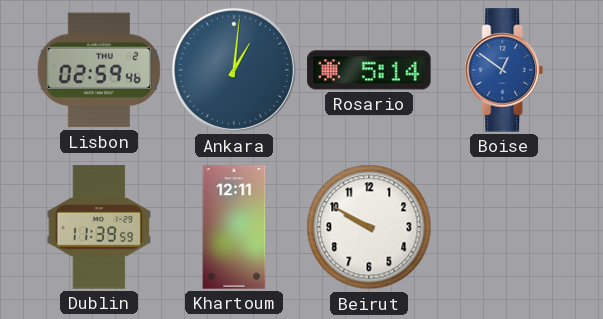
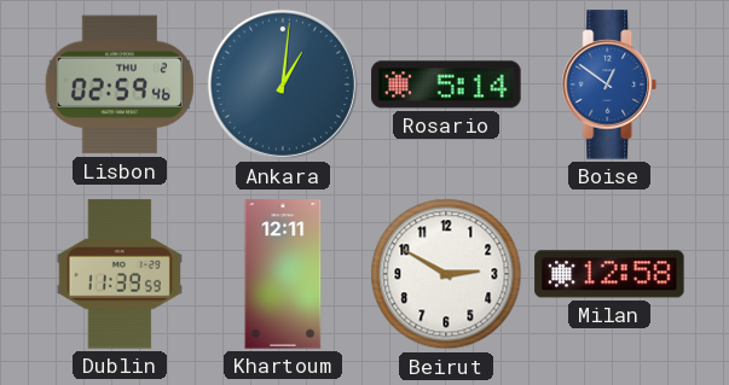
Beirut: 9:50 -> 2:50 (446, 274)
Milan: none -> 12:58 (609, 274)
